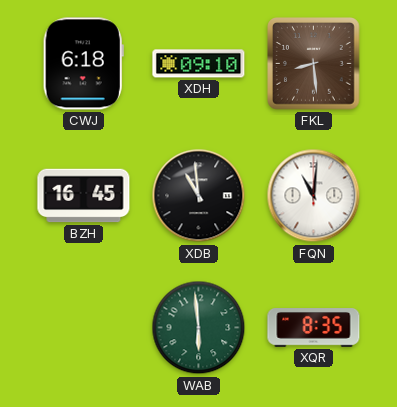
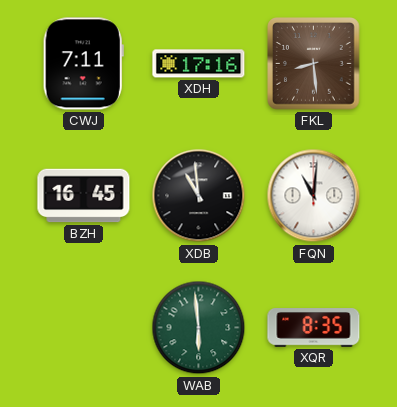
CWJ: 6:18 -> 7:11 (83, 64)
XDH: 09:10 -> 17:16 (199, 64)
